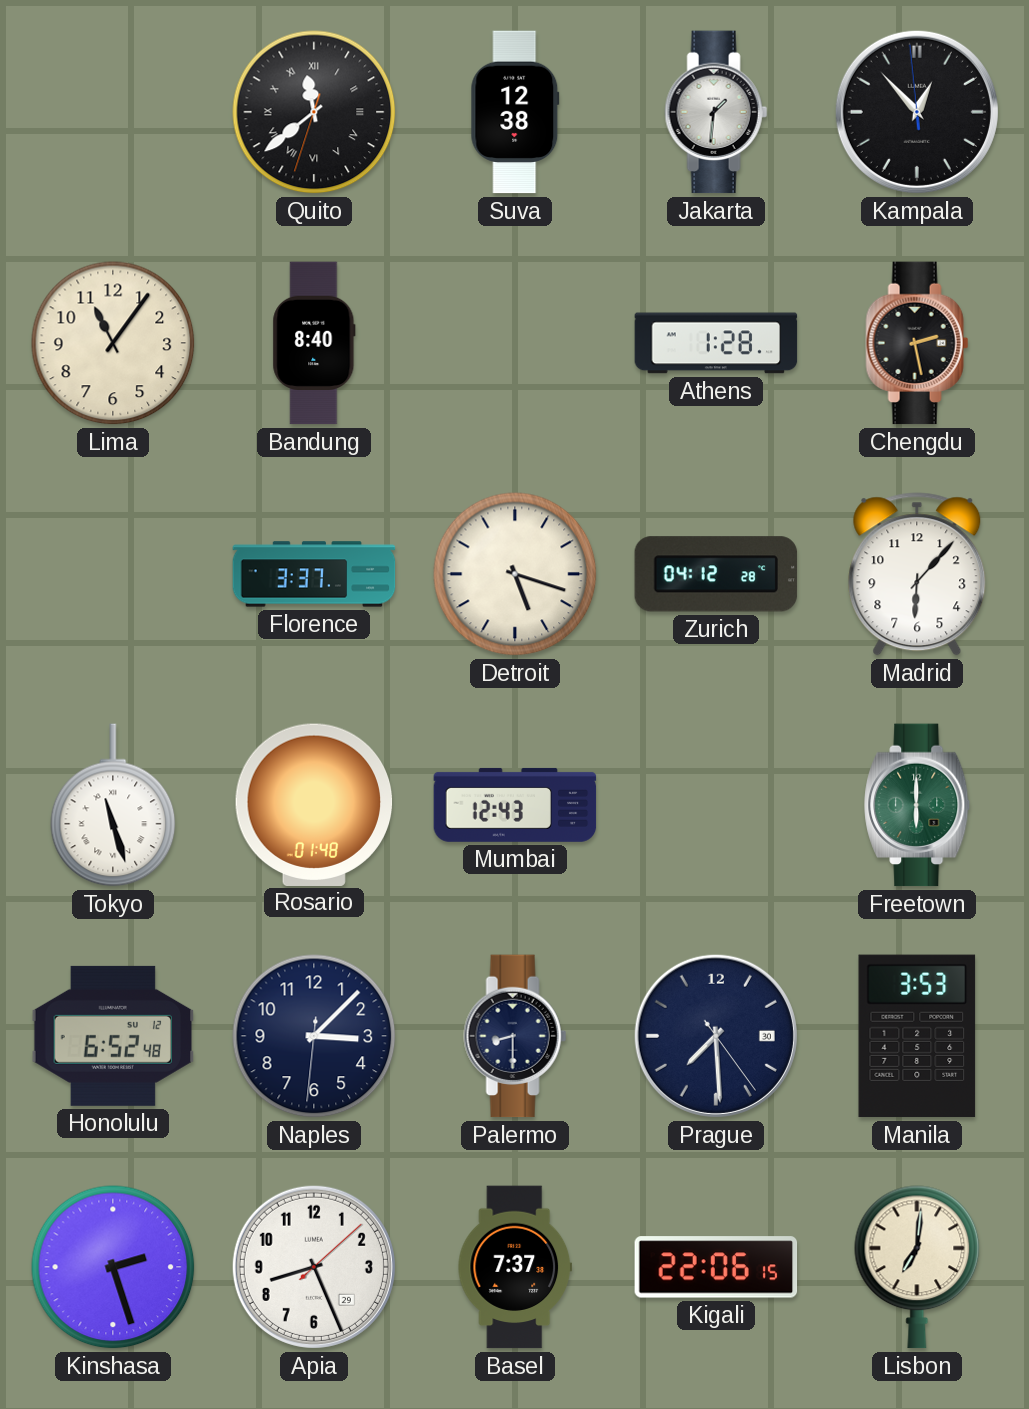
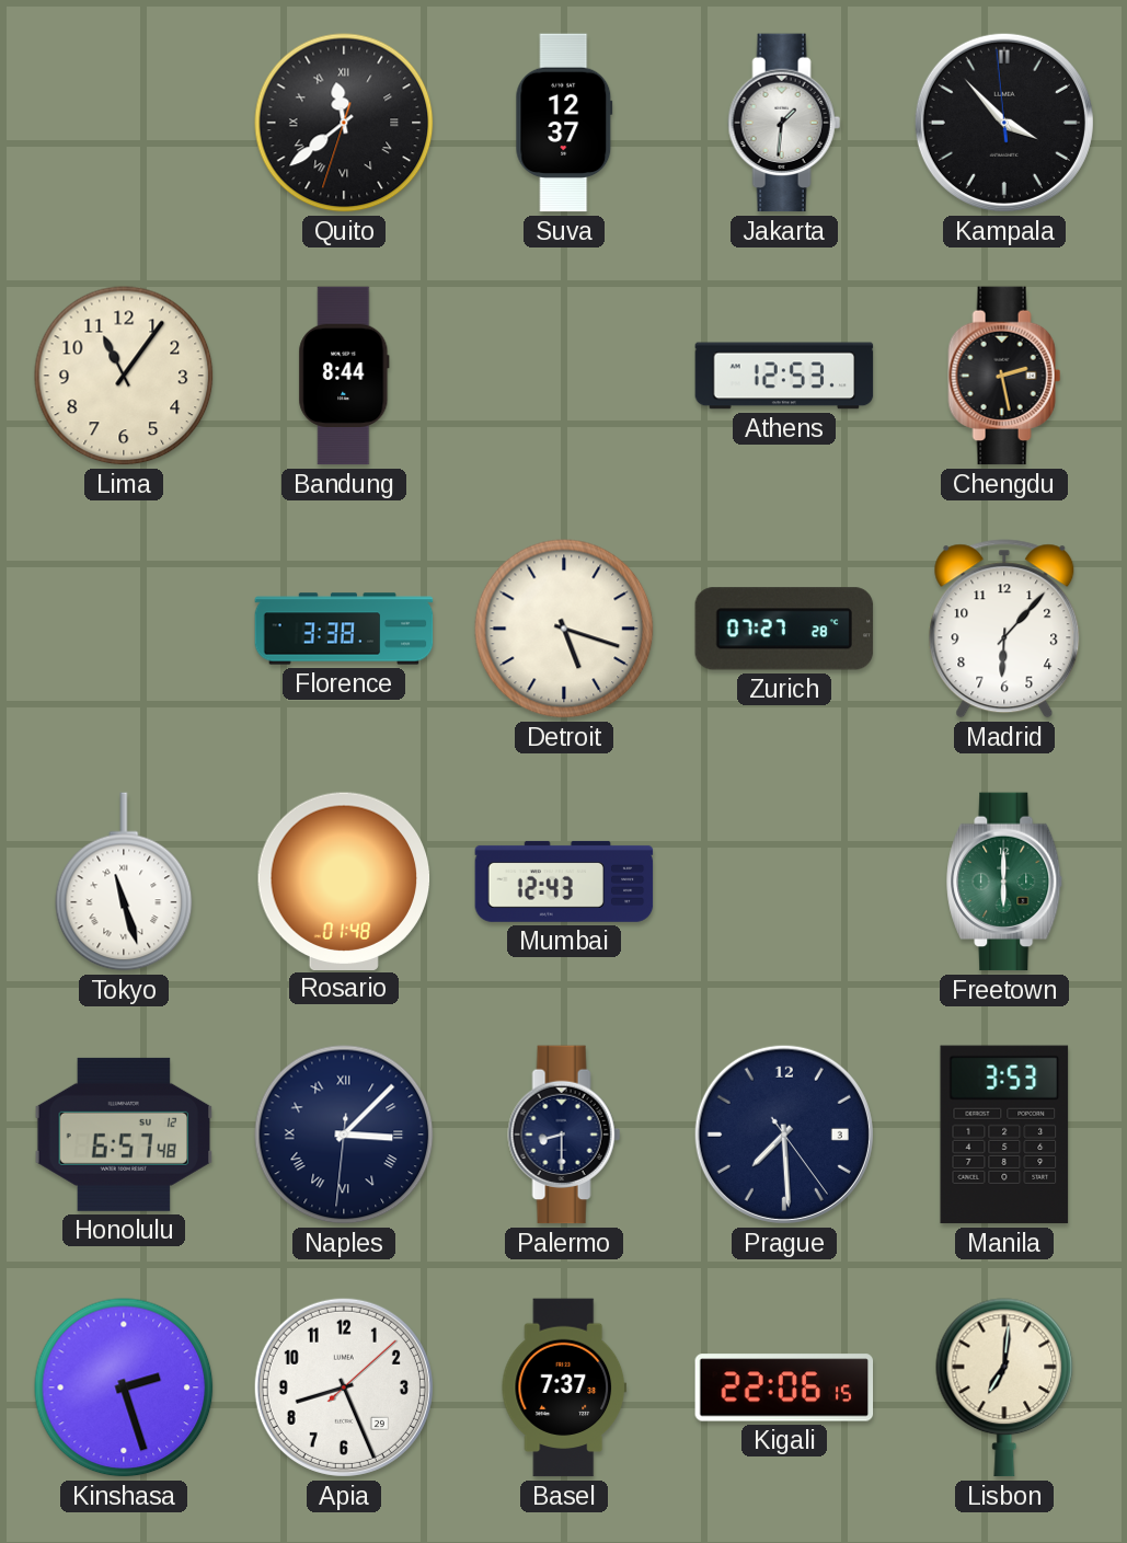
Suva: 12:38 -> 12:37 (564, 123)
Kampala: 12:52 -> 3:52 (1004, 123)
Bandung: 8:40 -> 8:44 (344, 376)
Athens: 1:28 -> 12:53 (784, 376)
Florence: 3:37 -> 3:38 (344, 629)
Zurich: 04:12 -> 07:27 (784, 629)
Honolulu: 6:52 -> 6:57 (124, 1135)
Naples numerals: Arabic -> Roman (344, 1135)
Prague date: 30 -> 3 (784, 1135)
